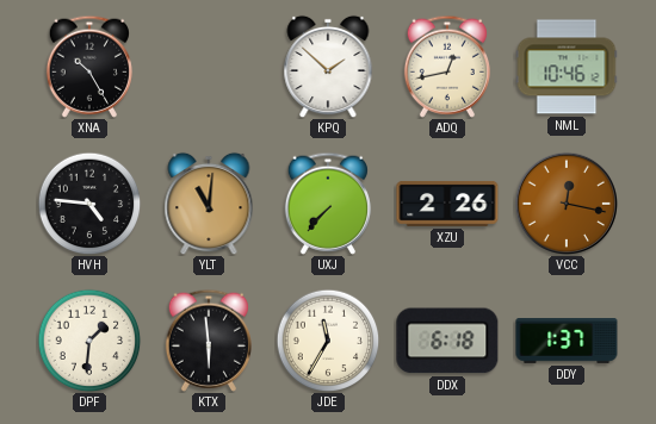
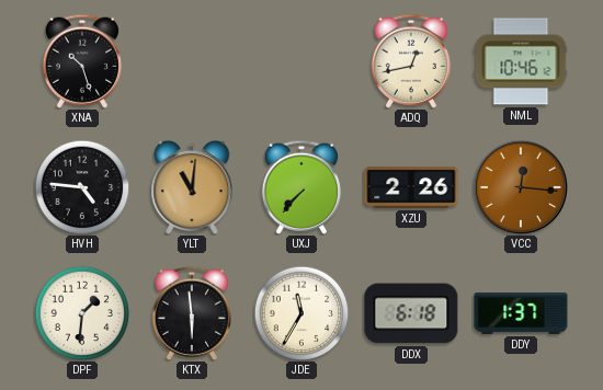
XNA: 10:25 -> 10:27 (82, 61)
KPQ: 1:52 -> none (328, 67)
VCC: 12:17 -> 12:16 (520, 186)
